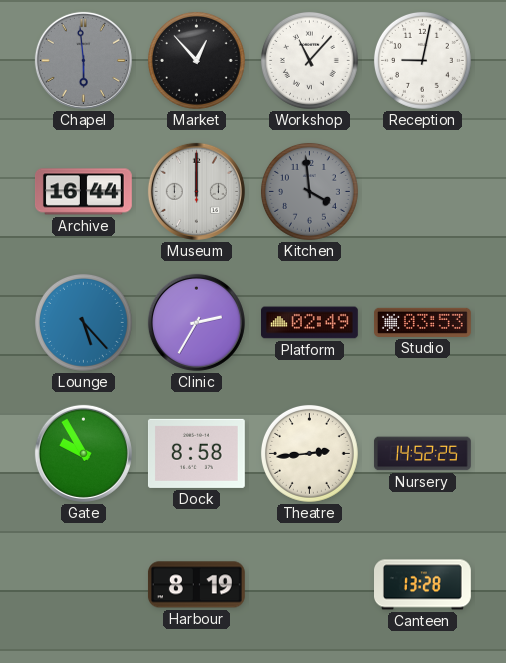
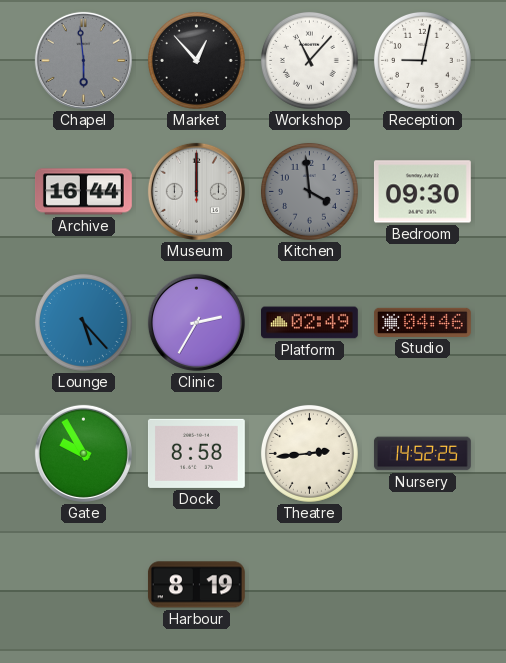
Bedroom: none -> 09:30 (422, 192)
Studio: 03:53 -> 04:46 (423, 322)
Canteen: 13:28 -> none (423, 585)
